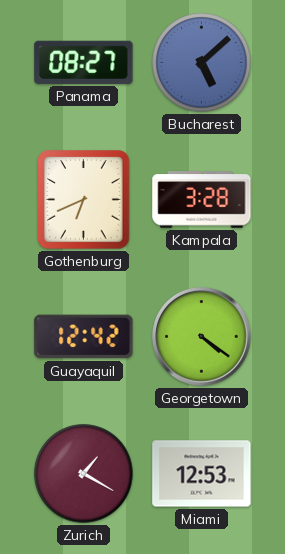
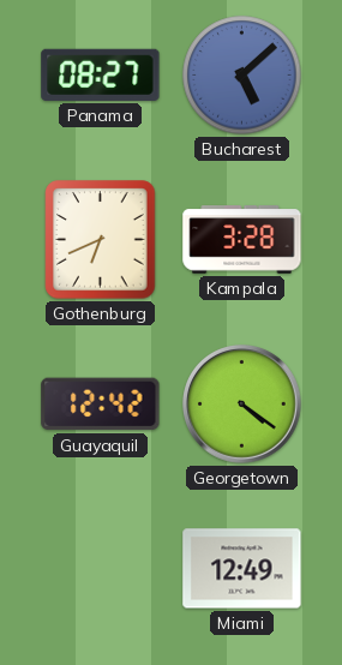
Zurich: 1:20 -> none (84, 474)
Miami: 12:53 -> 12:49 (242, 569)
